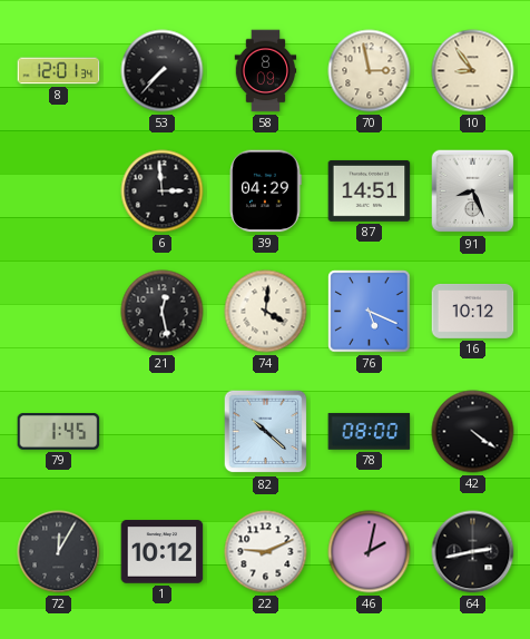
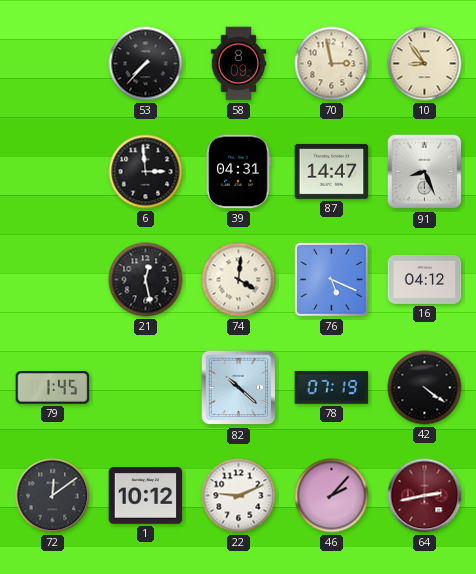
8: 12:01 -> none (59, 71)
39: 04:29 -> 04:31 (239, 172)
87: 14:51 -> 14:47 (332, 172)
16: 10:12 -> 04:12 (425, 279)
78: 08:00 -> 07:19 (332, 387)
72: 12:05 -> 12:09 (53, 496)
46: 2:02 -> 2:07 (332, 496)
64 dial: black -> burgundy (425, 496)
